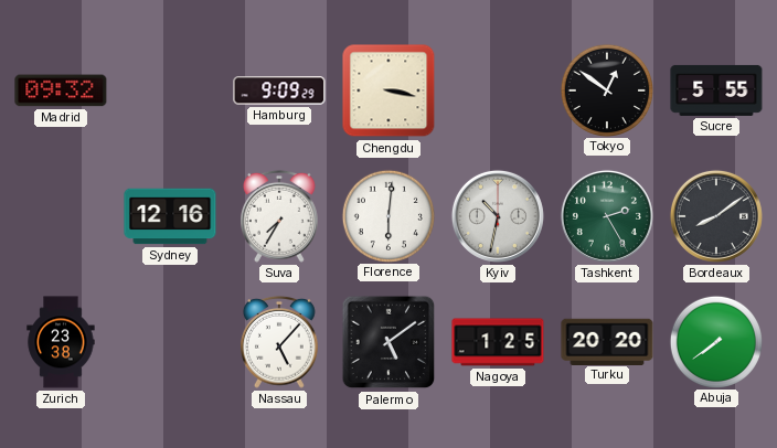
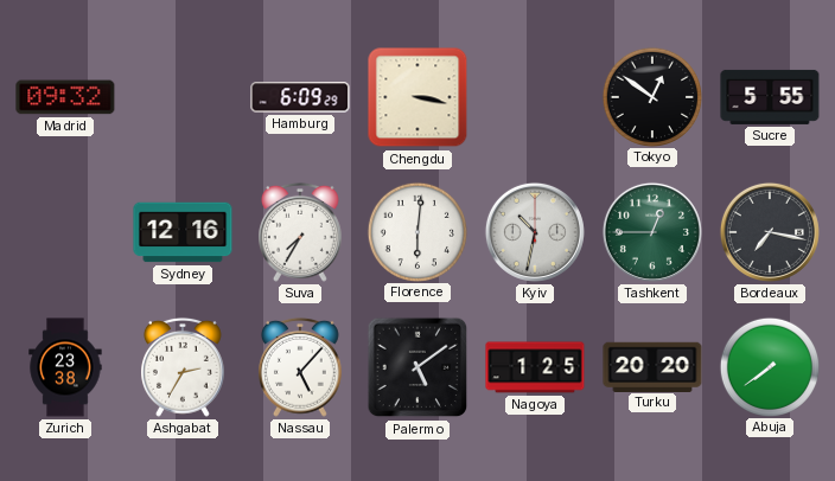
Hamburg: 9:09 -> 6:09 (300, 97)
Tashkent: 2:25 -> 12:45 (652, 232)
Bordeaux: 8:09 -> 7:17 (770, 232)
Ashgabat: none -> 2:35 (184, 367)
